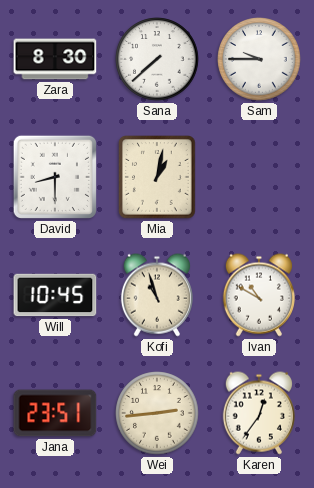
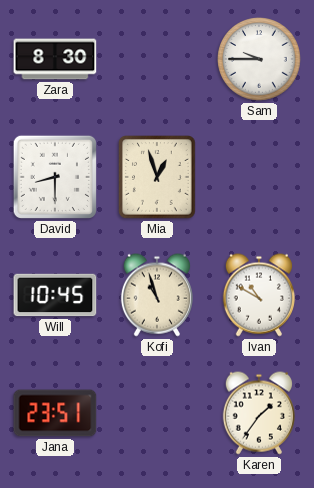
Sana: 7:38 -> none (157, 59)
Mia: 1:02 -> 12:57 (157, 177)
Wei: 2:44 -> none (157, 413)
Karen: 12:36 -> 1:36 (259, 413)
